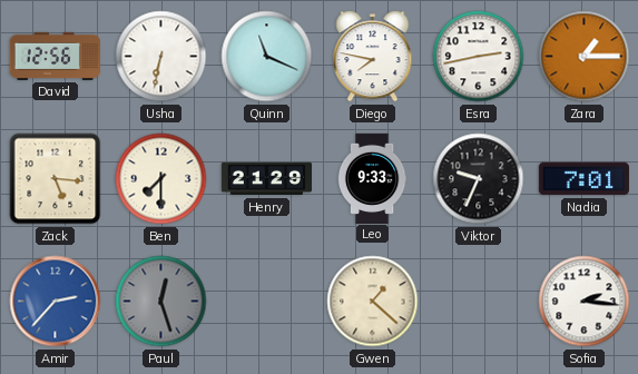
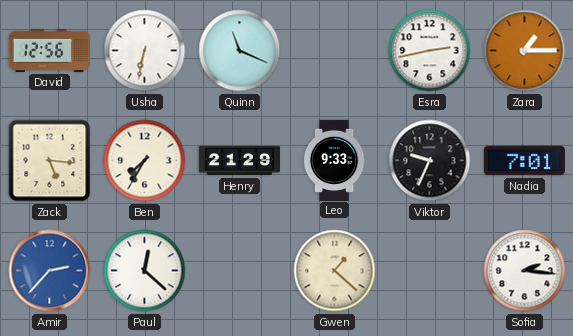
Diego: 7:47 -> none (373, 57)
Ben: 7:30 -> 7:35 (145, 161)
Paul: 12:27 -> 12:22 (145, 271)
Paul dial: grey -> white (145, 271)
